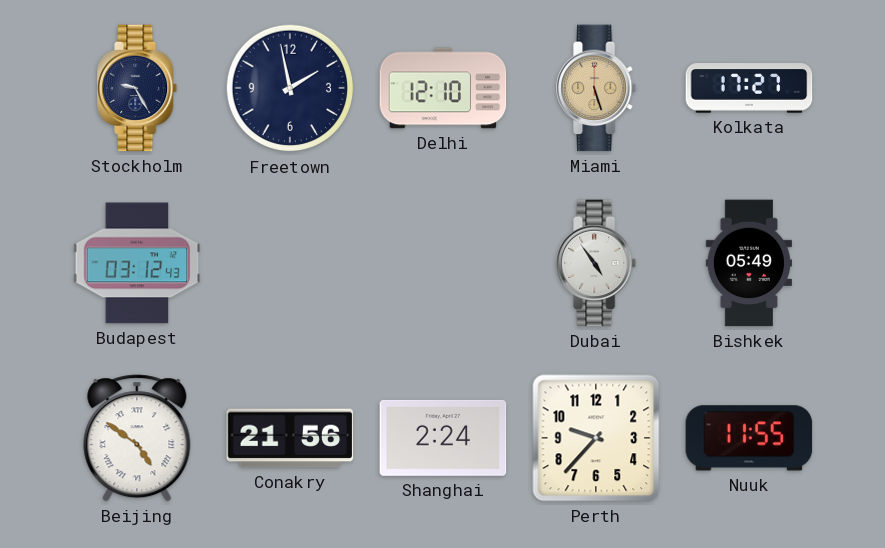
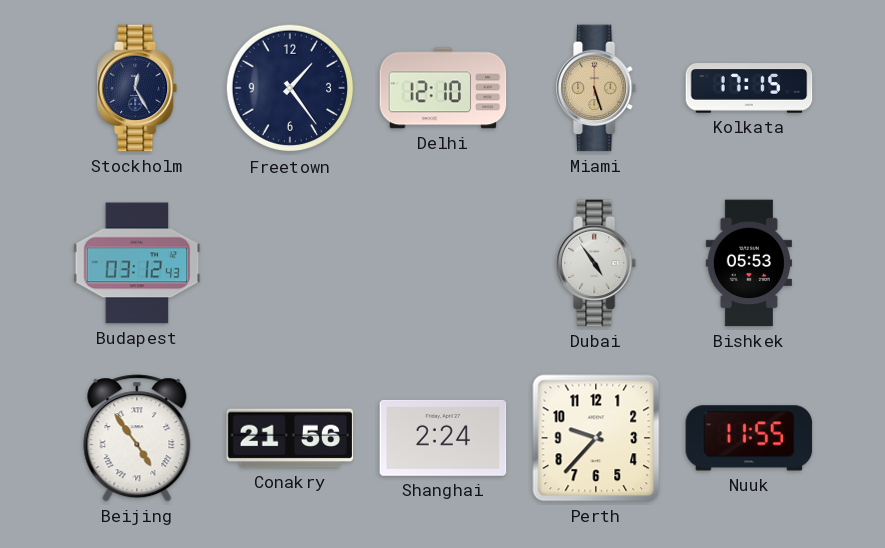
Stockholm: 9:25 -> 12:25 (138, 88)
Freetown: 1:58 -> 1:24 (290, 88)
Kolkata: 17:27 -> 17:15 (749, 88)
Bishkek: 05:49 -> 05:53 (749, 263)
Beijing: 4:51 -> 4:54 (137, 438)
